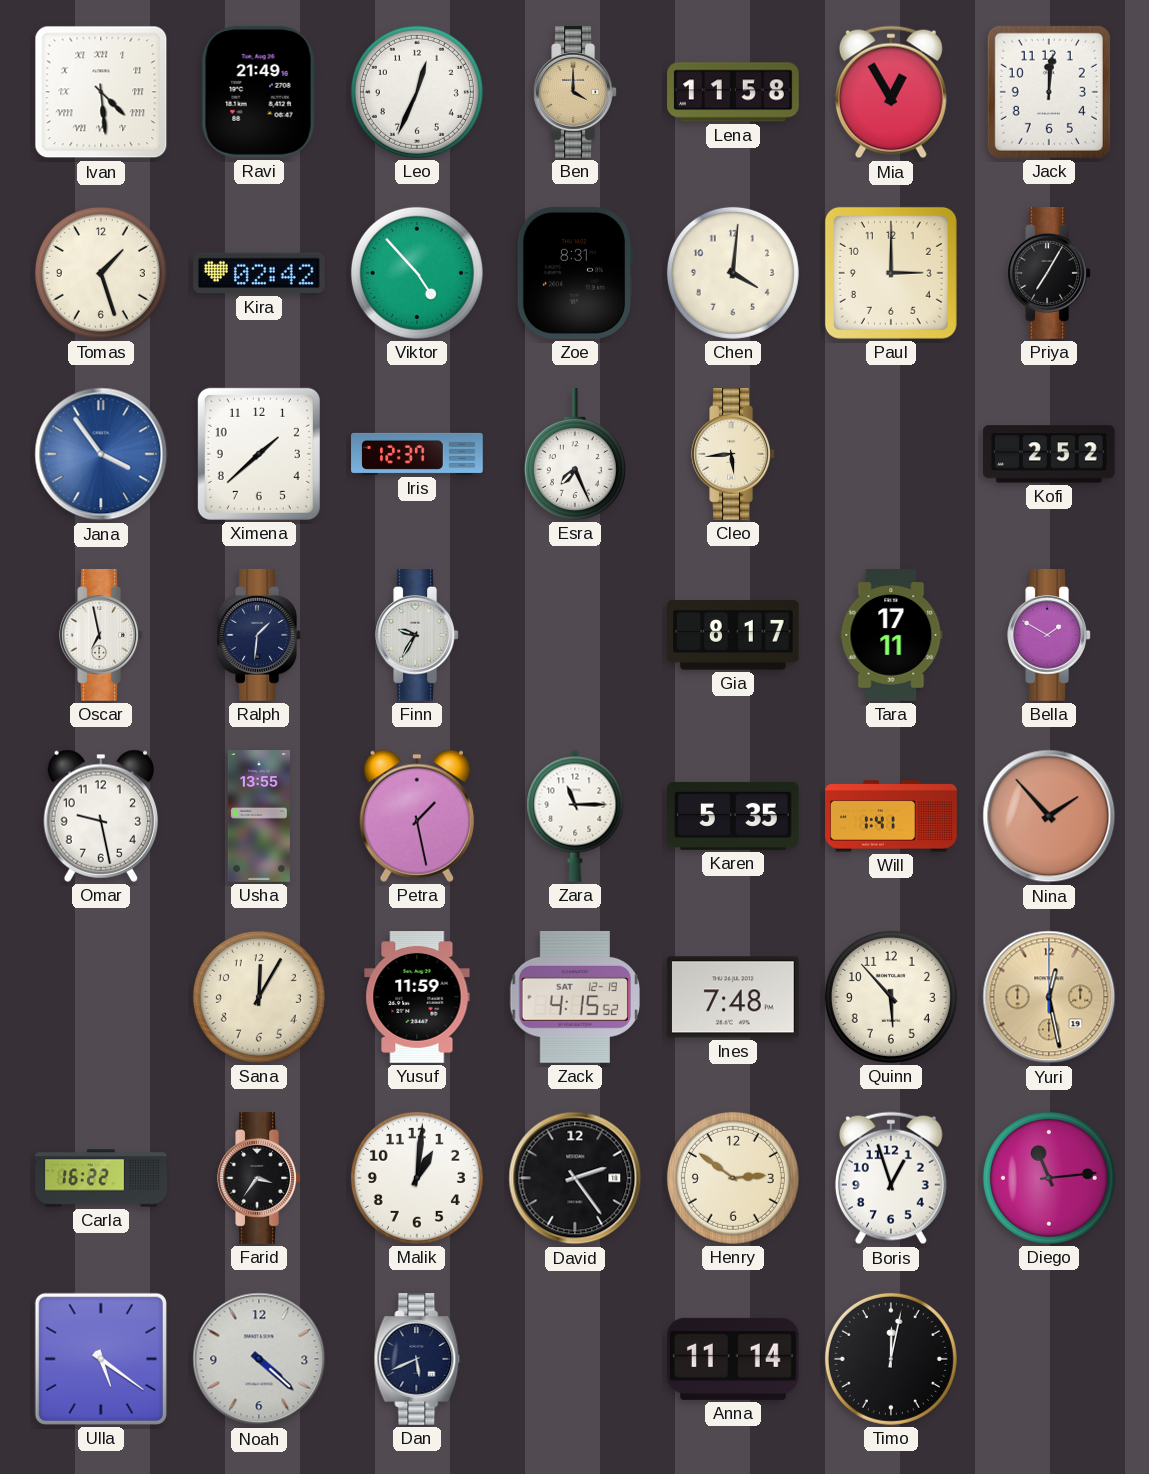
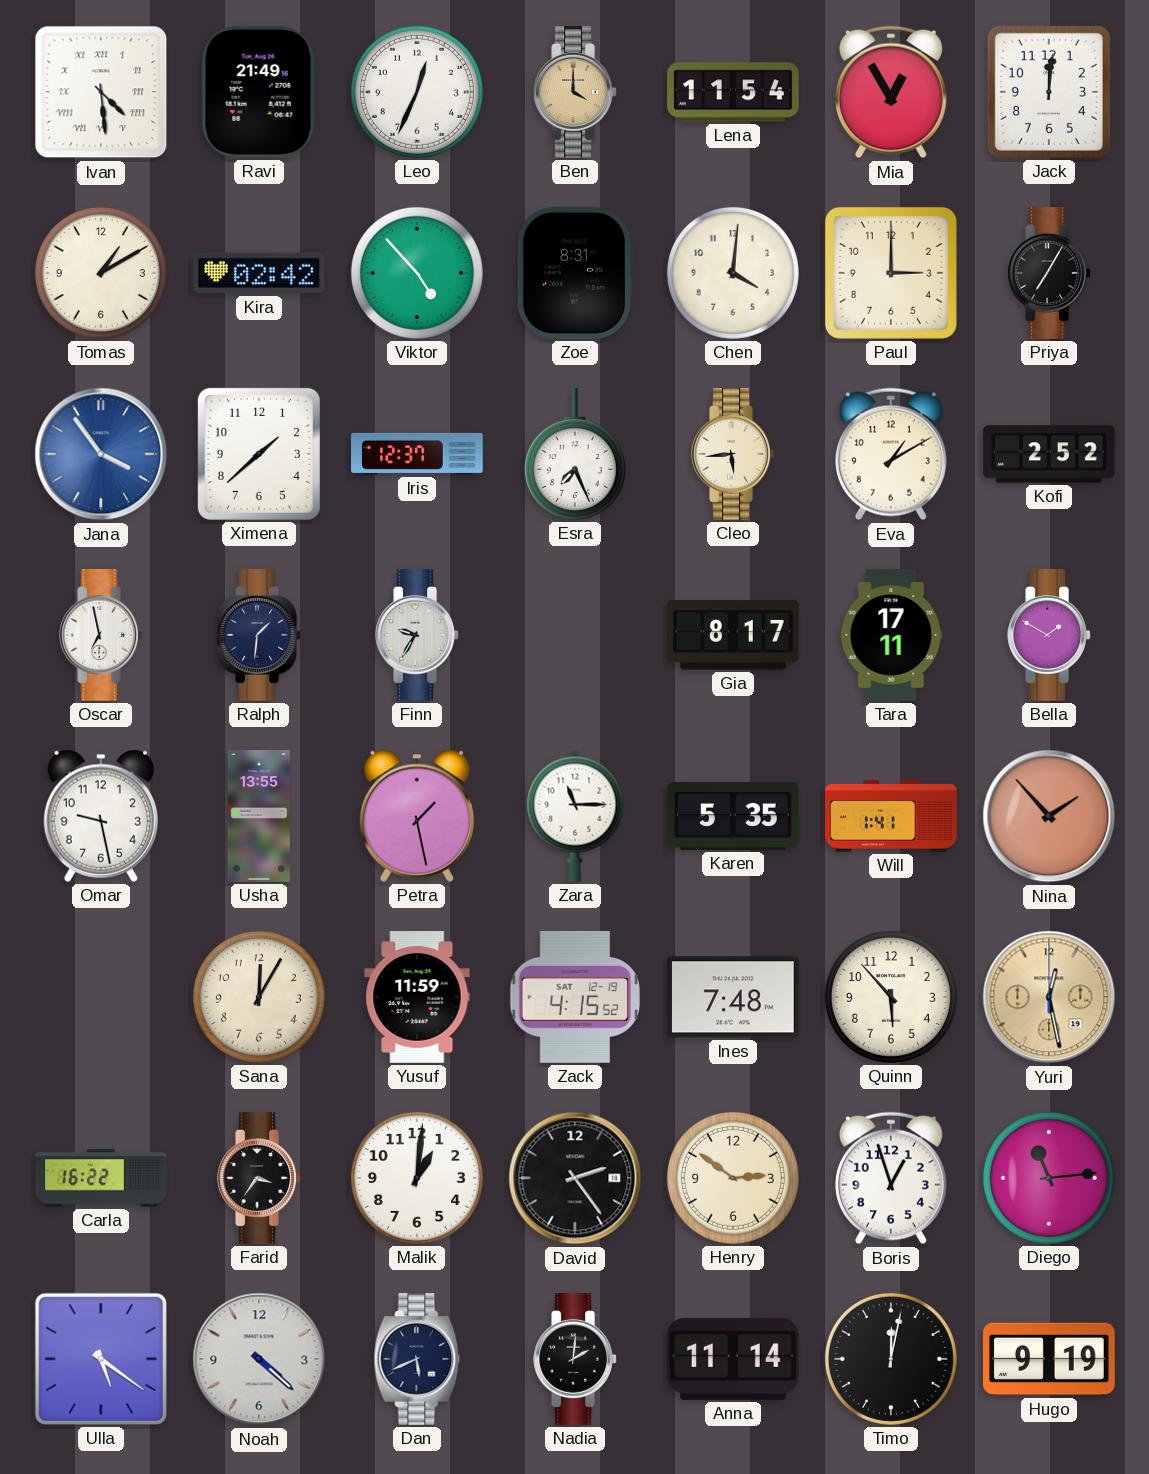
Lena: 11:58 -> 11:54 (733, 92)
Tomas: 1:27 -> 1:10 (101, 273)
Eva: none -> 1:10 (891, 454)
Nadia: none -> 2:01 (575, 1360)
Hugo: none -> 9:19 (1050, 1359)
